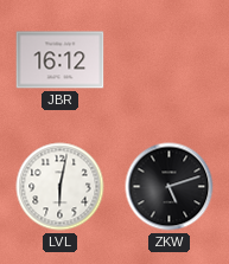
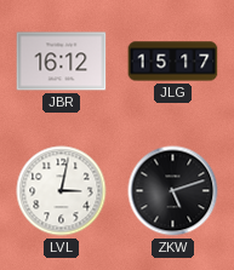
JLG: none -> 15:17 (173, 62)
LVL: 6:02 -> 3:02 (62, 191)
